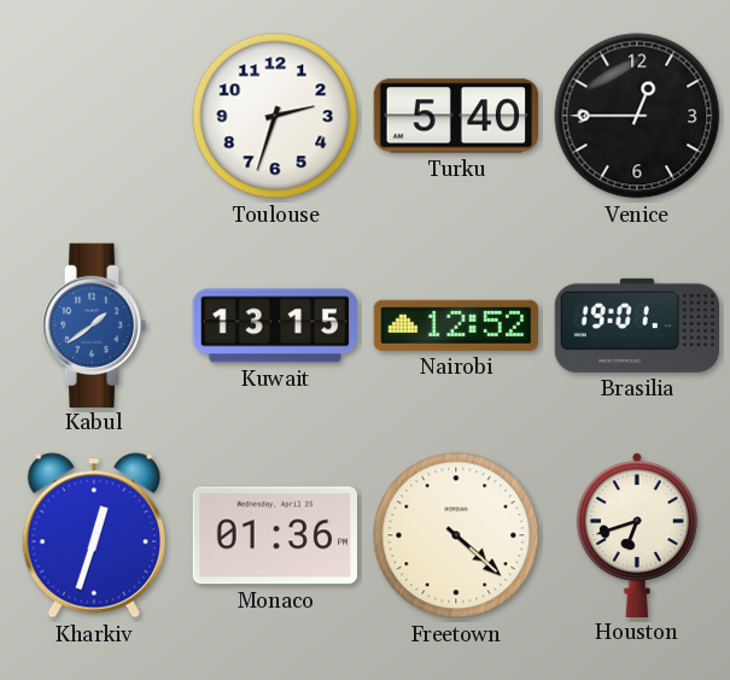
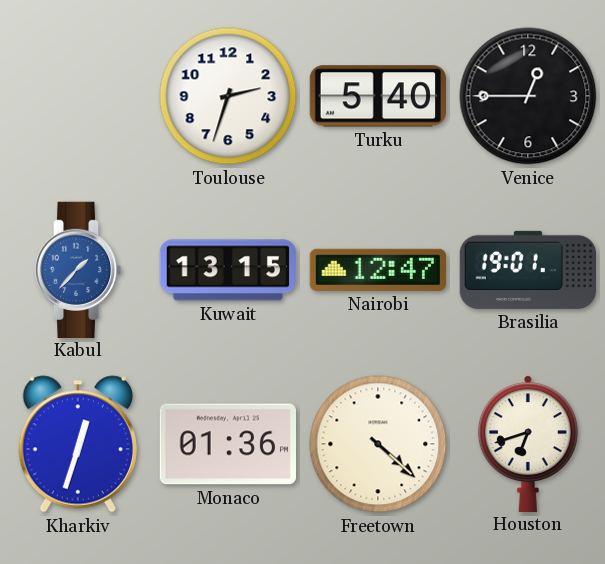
Kabul: 1:39 -> 1:37 (78, 269)
Nairobi: 12:52 -> 12:47 (377, 270)
